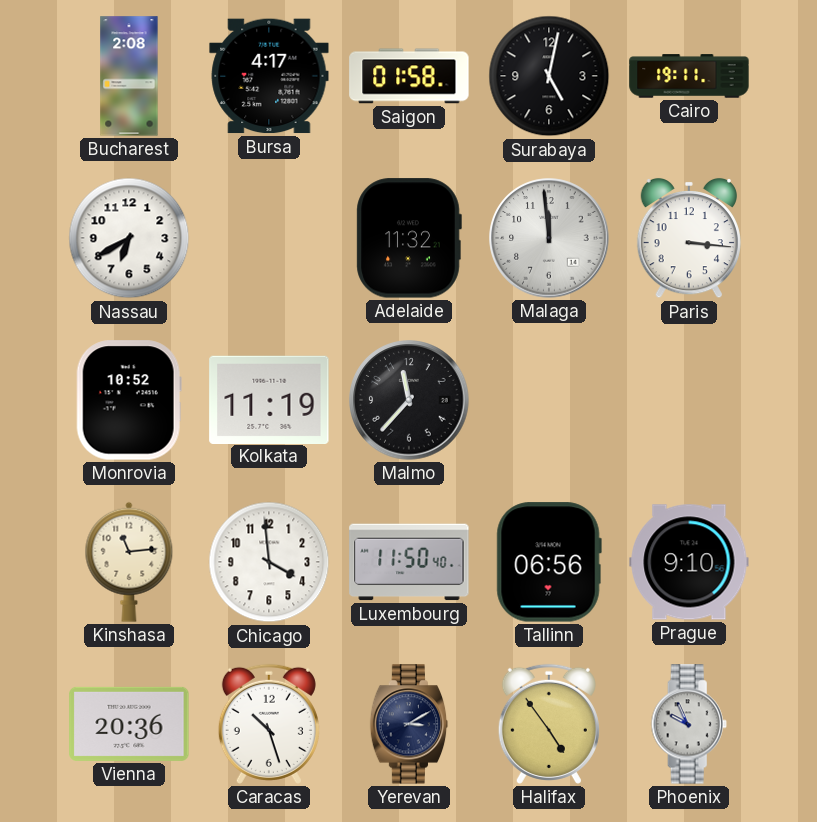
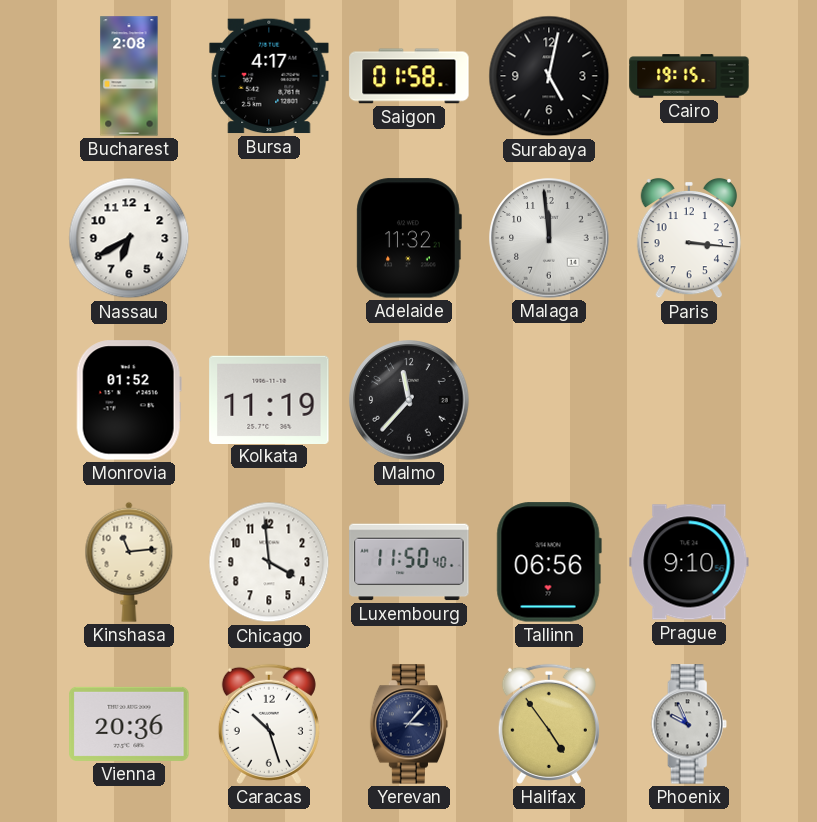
Cairo: 19:11 -> 19:15 (689, 76)
Monrovia: 10:52 -> 01:52 (129, 400)
Yerevan: 3:10 -> 3:07 (409, 724)
